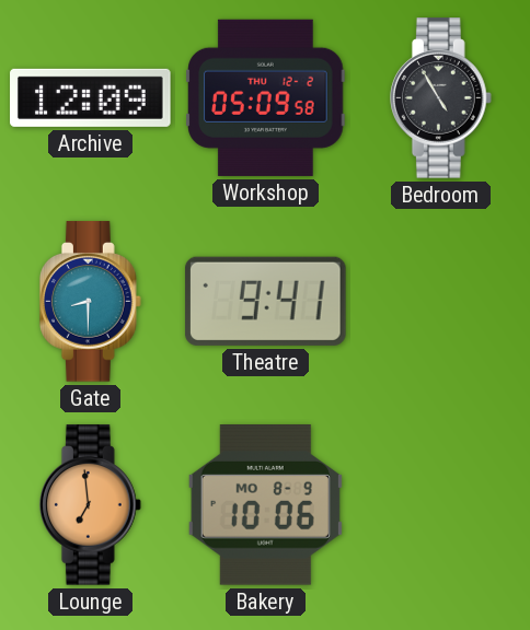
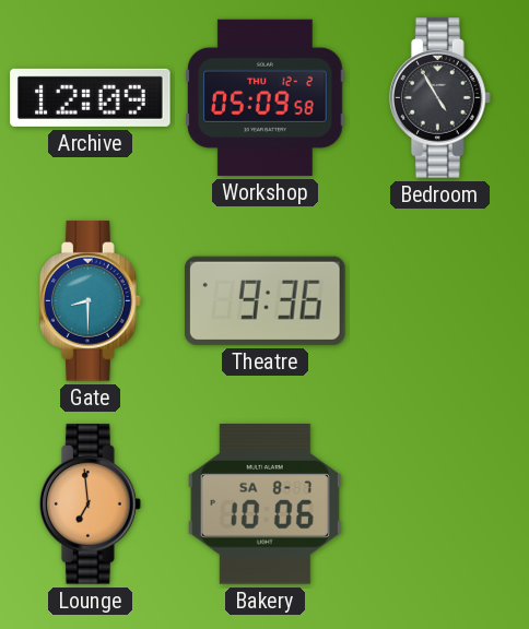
Theatre: 9:41 -> 9:36 (264, 300)
Bakery date: MO 8-9 -> SA 8-7 (264, 505)
